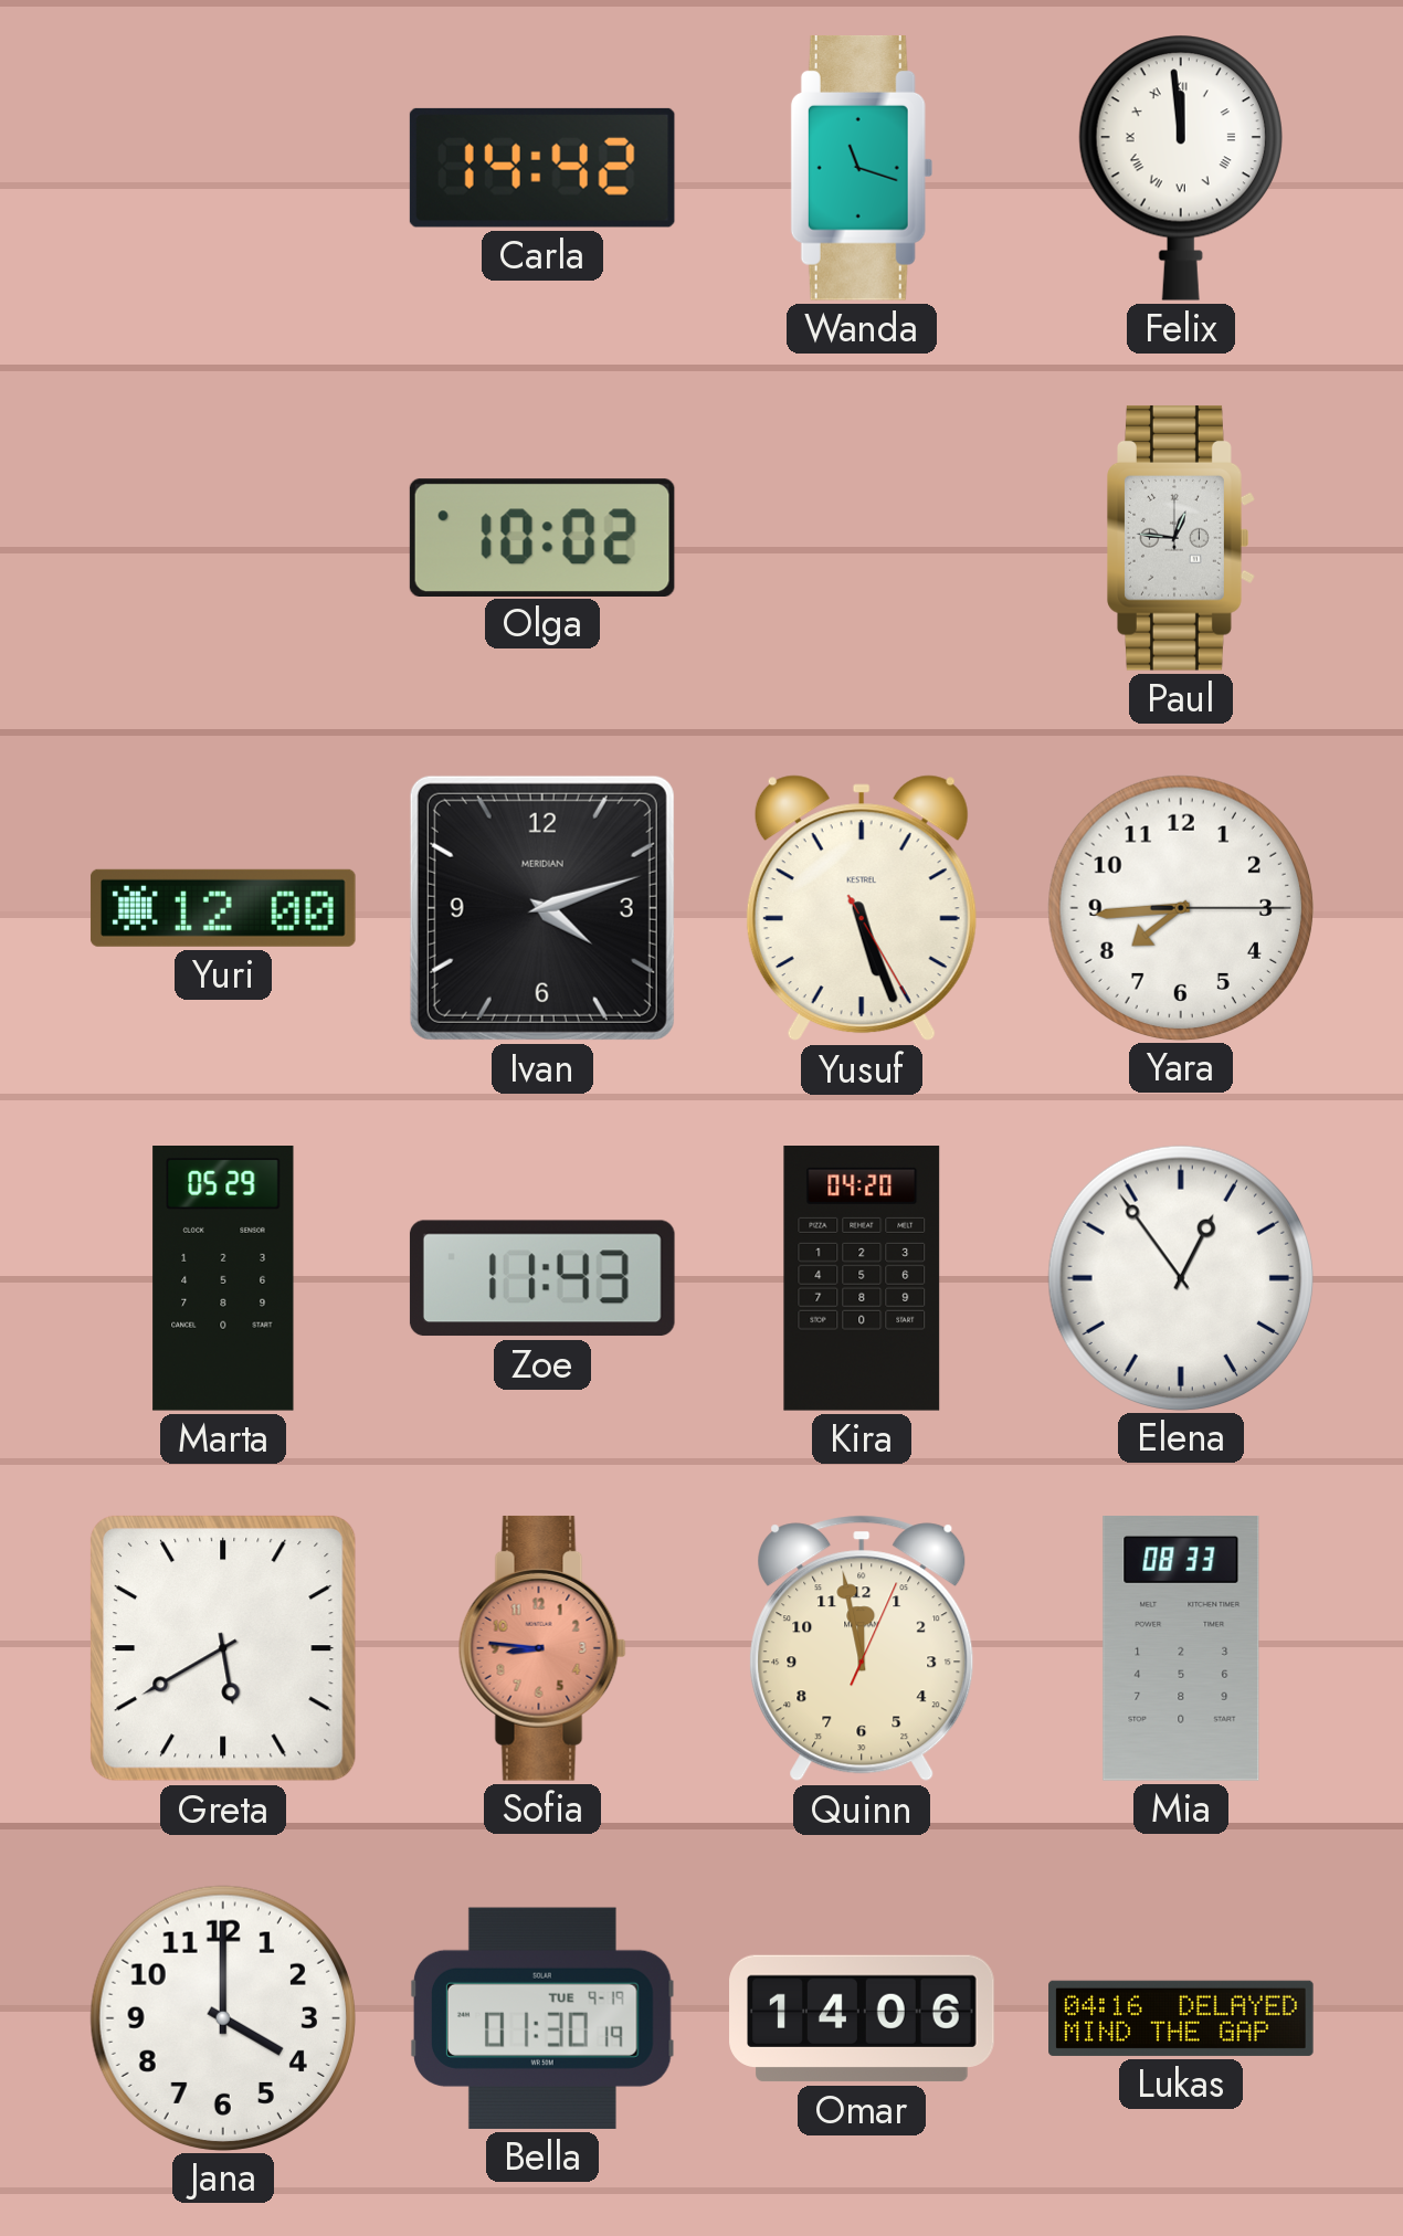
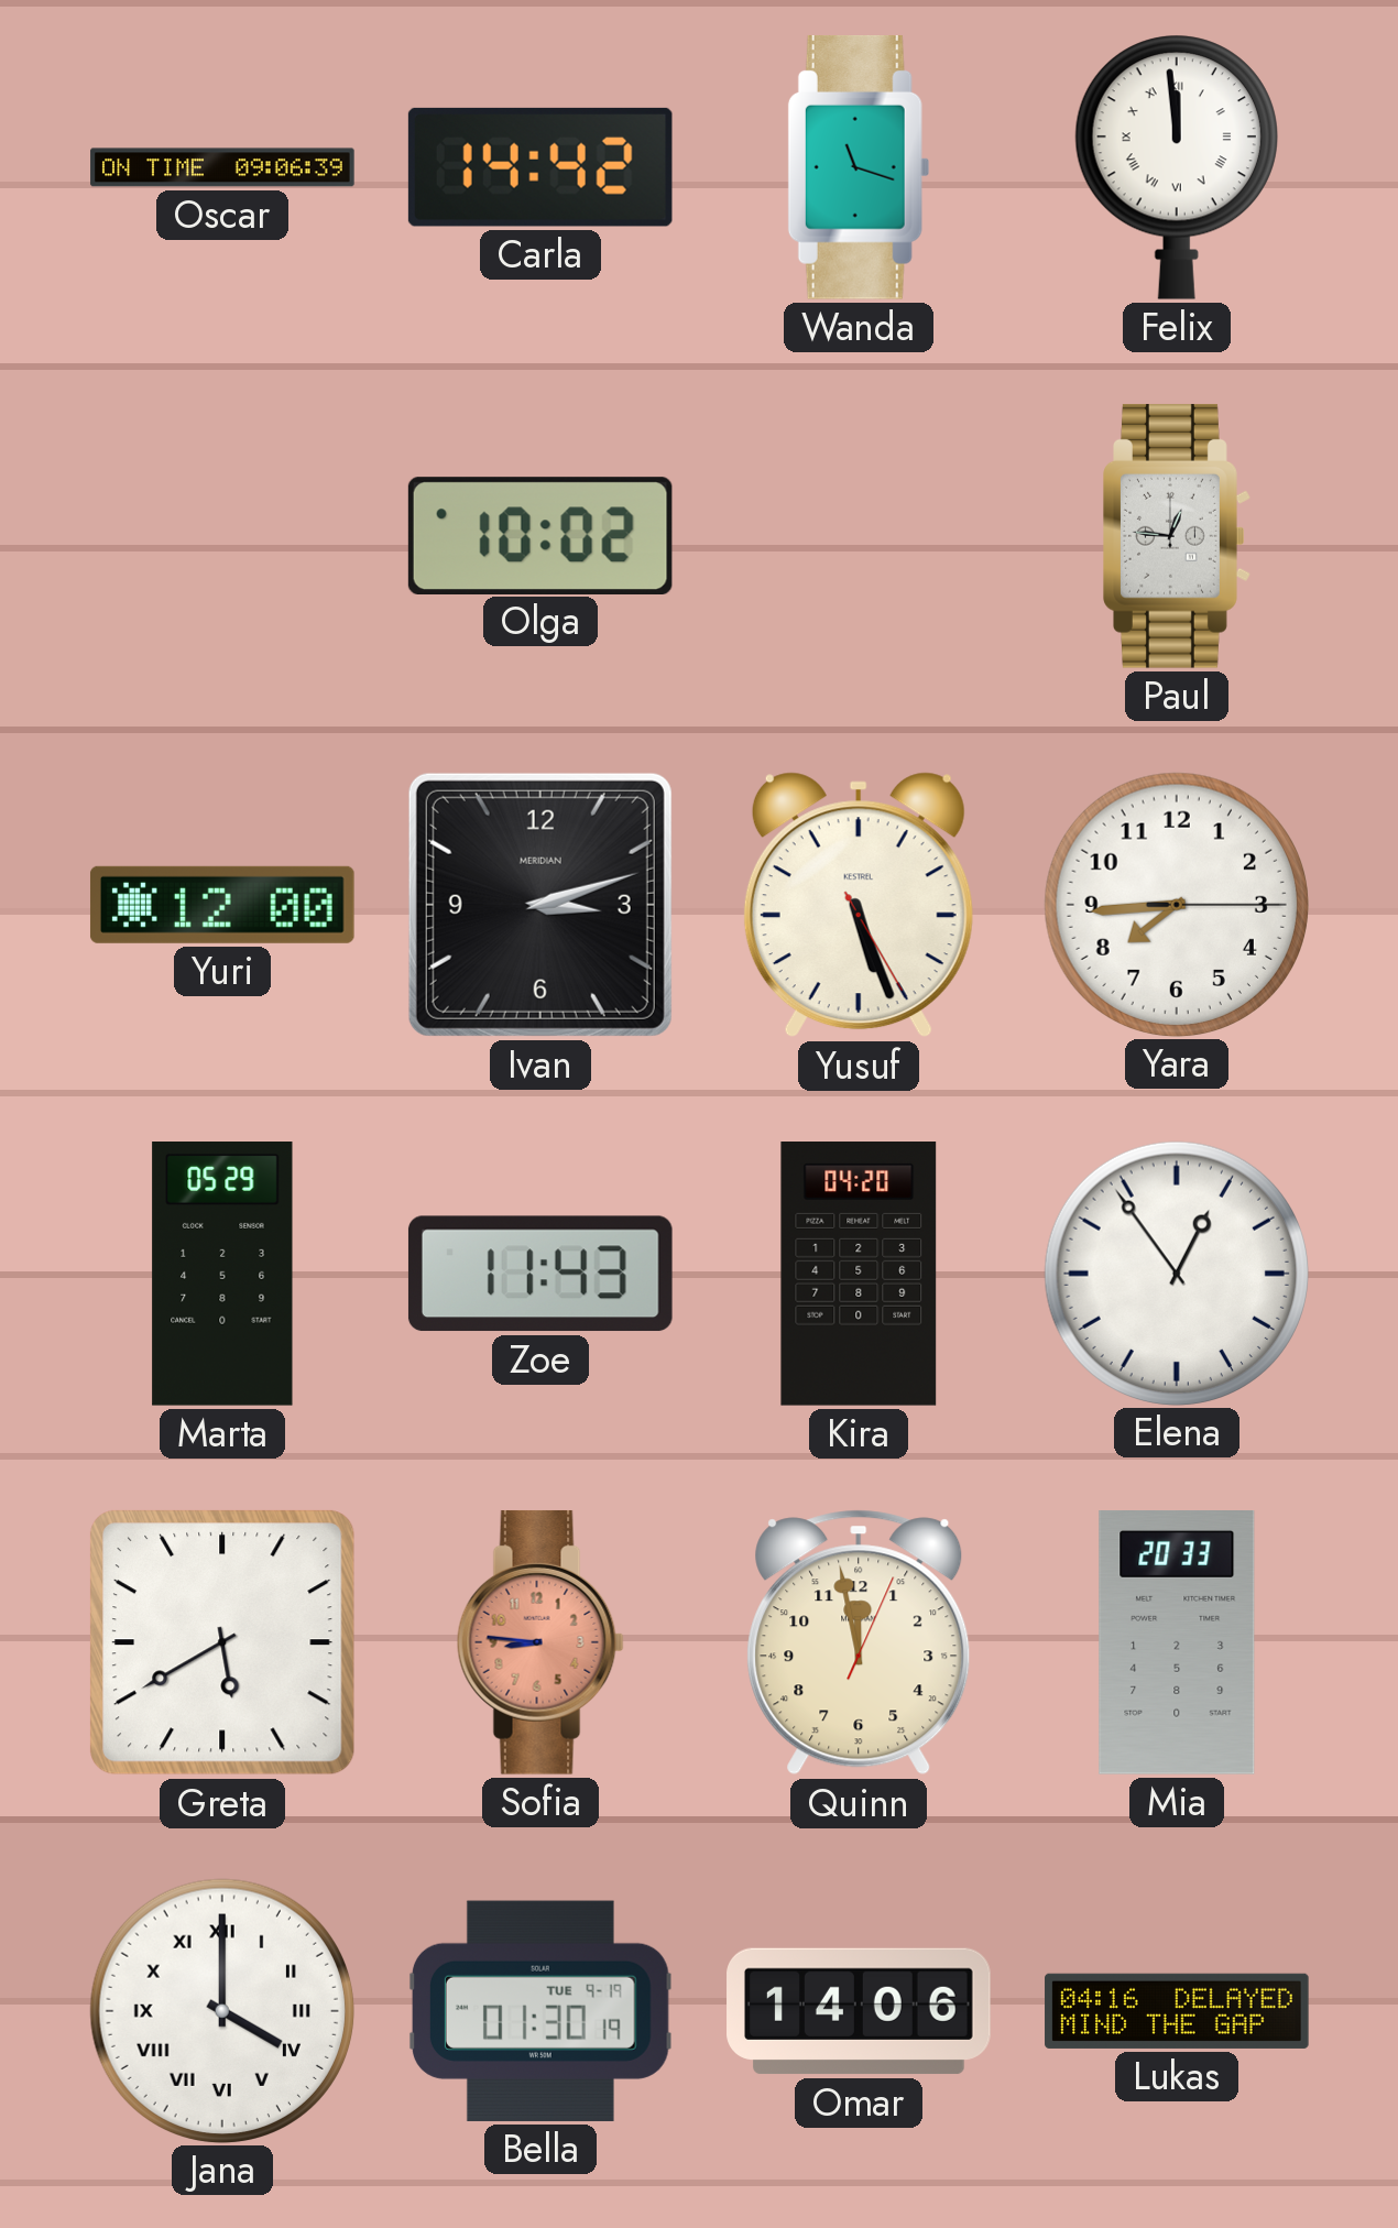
Oscar: none -> 09:06 (222, 167)
Ivan: 4:12 -> 3:12 (540, 905)
Mia: 08:33 -> 20:33 (1177, 1643)
Jana numerals: Arabic -> Roman (221, 2010)
